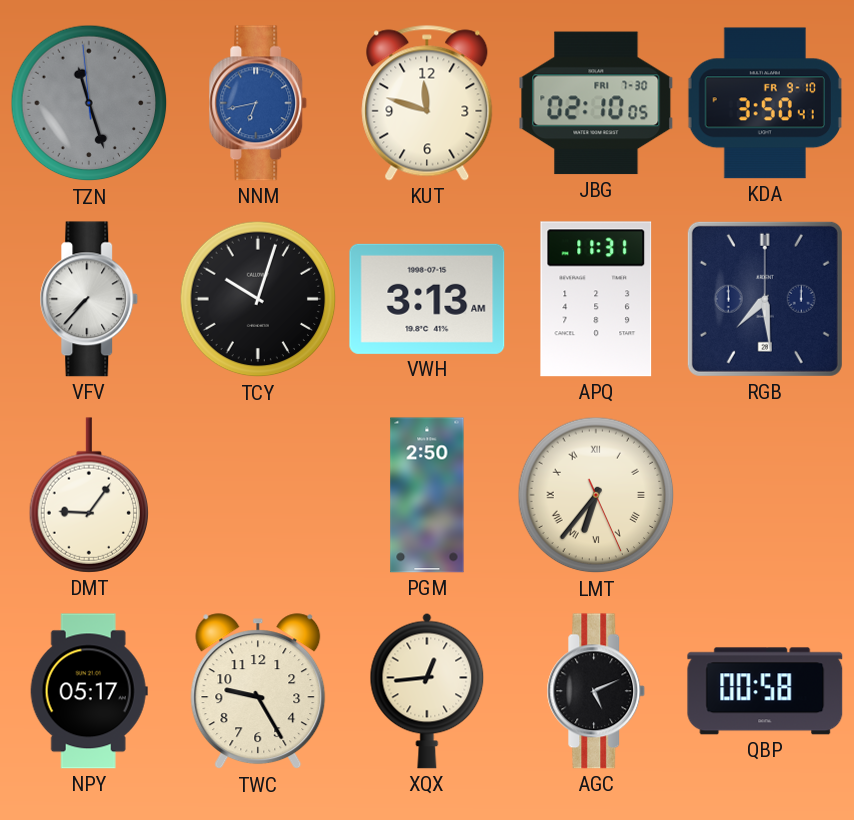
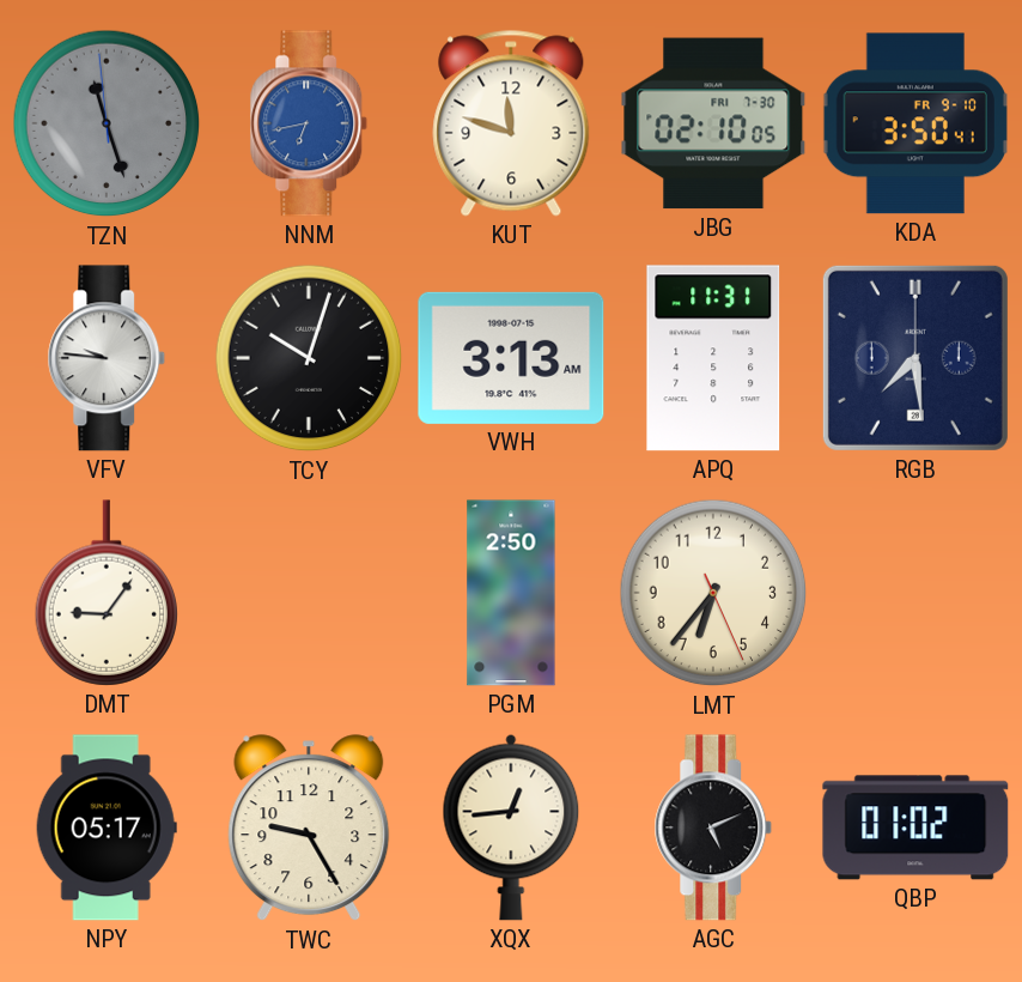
VFV: 7:37 -> 9:46 (107, 358)
LMT numerals: Roman -> Arabic (713, 593)
QBP: 00:58 -> 01:02 (915, 828)
